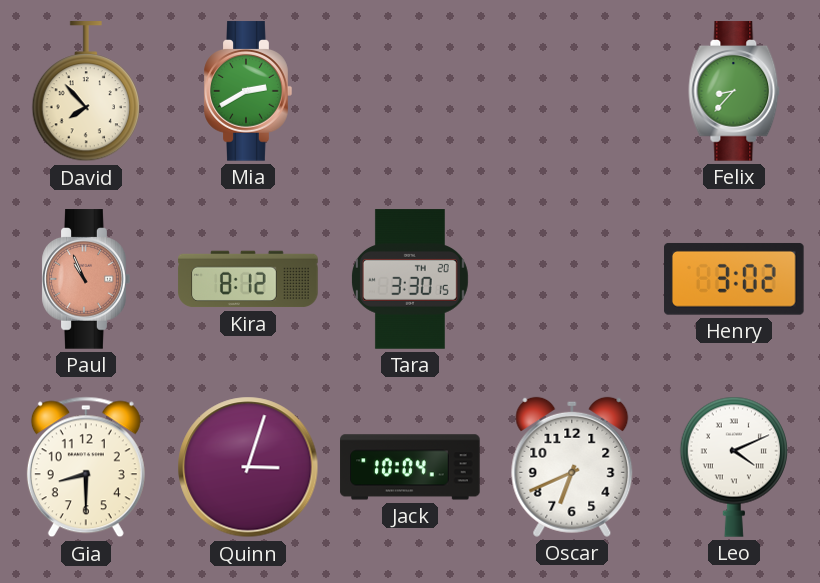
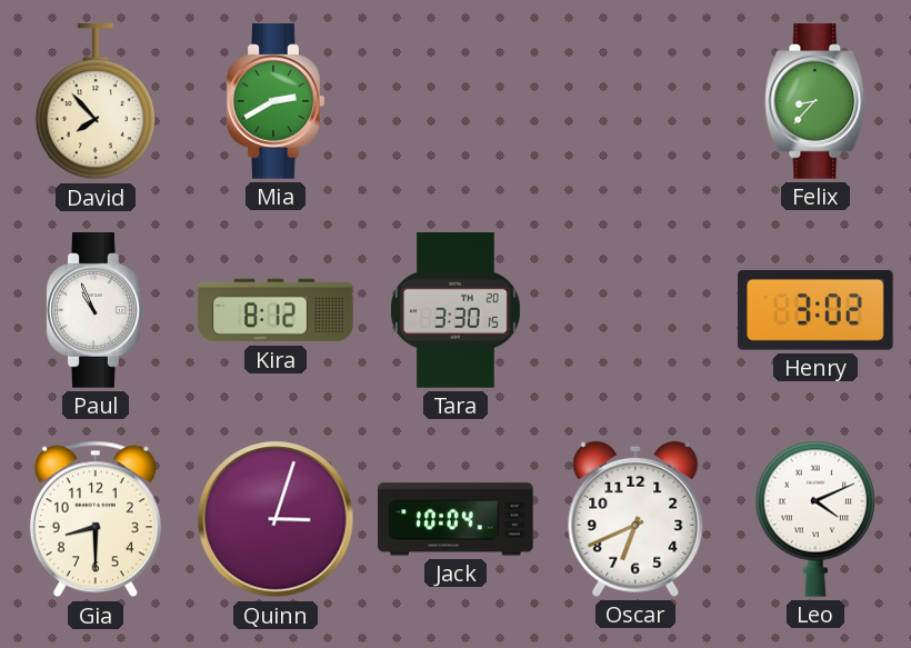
Paul dial: salmon -> white (96, 310)
